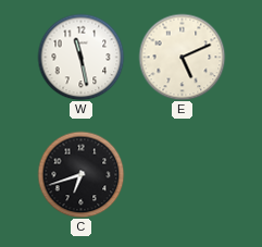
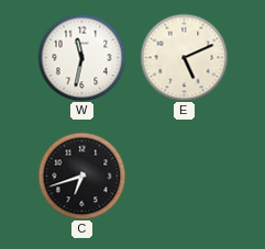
W: 11:28 -> 11:32 (81, 57)
